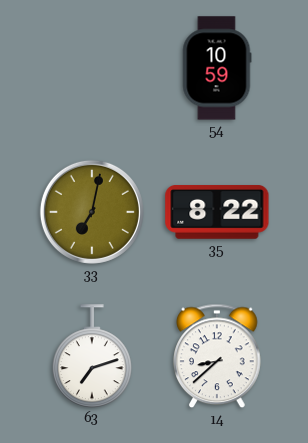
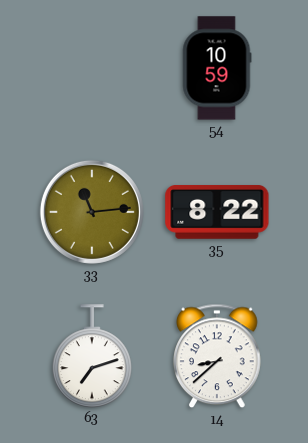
33: 7:02 -> 11:14 (92, 212)
